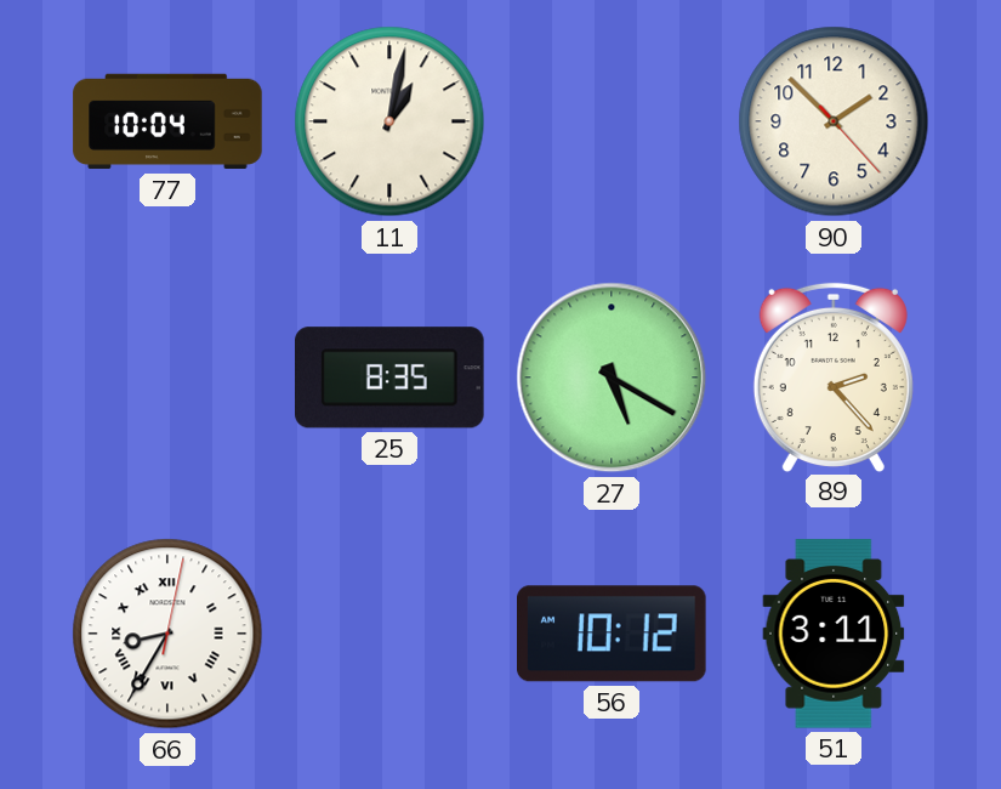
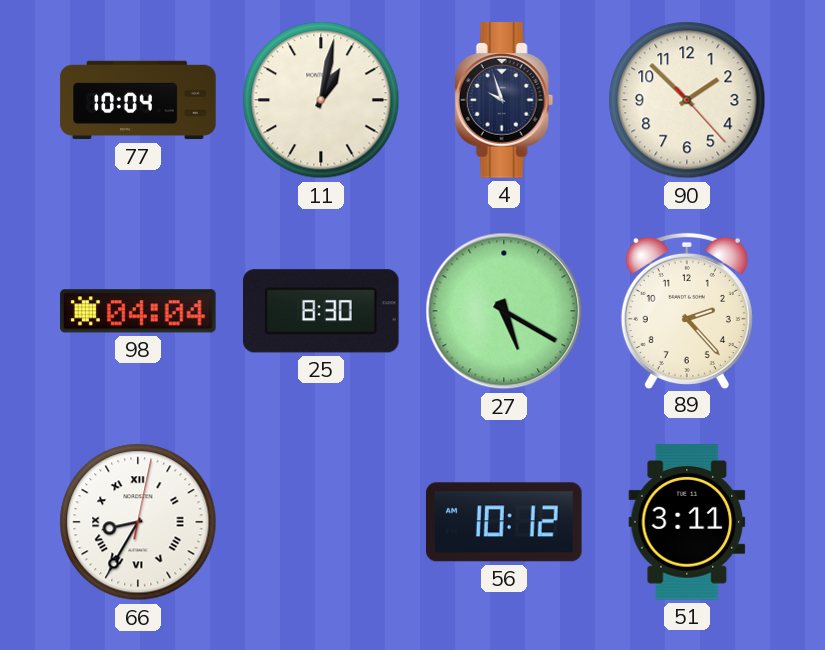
4: none -> 9:57 (504, 100)
98: none -> 04:04 (138, 311)
25: 8:35 -> 8:30 (322, 311)
